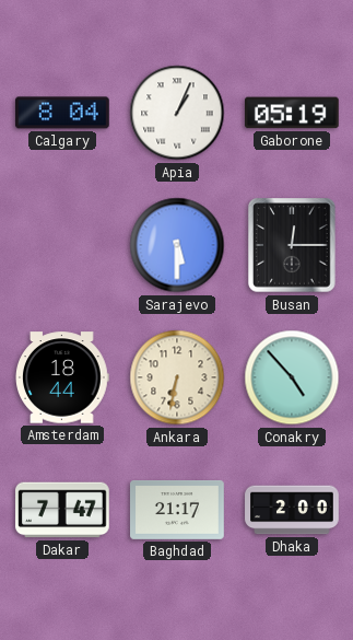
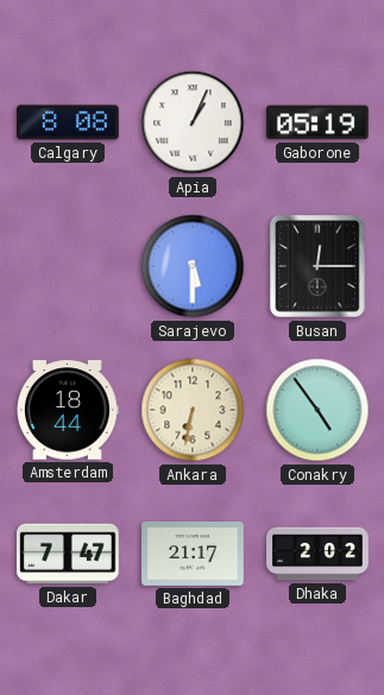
Calgary: 8:04 -> 8:08 (68, 122)
Conakry: 4:53 -> 4:54 (317, 410)
Dhaka: 2:00 -> 2:02 (317, 554)
